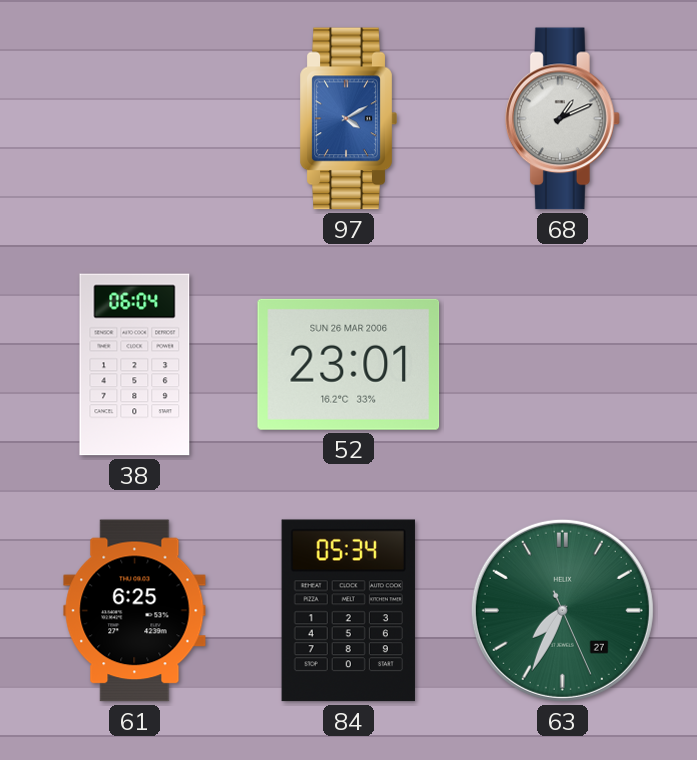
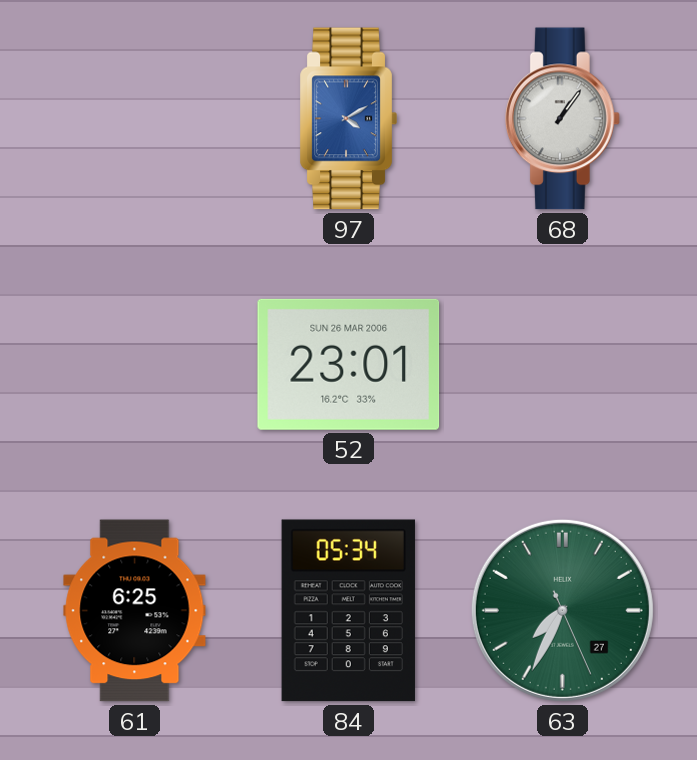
68: 1:11 -> 1:06 (562, 119)
38: 06:04 -> none (135, 365)
